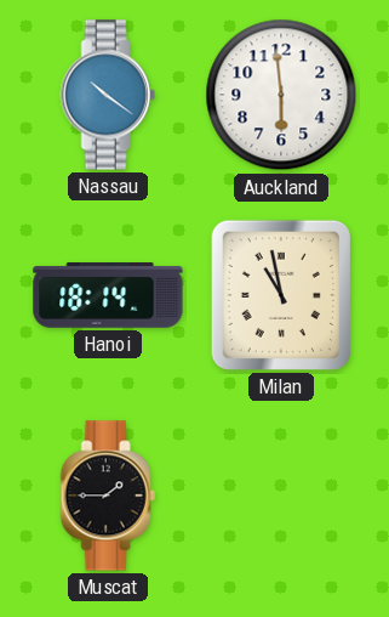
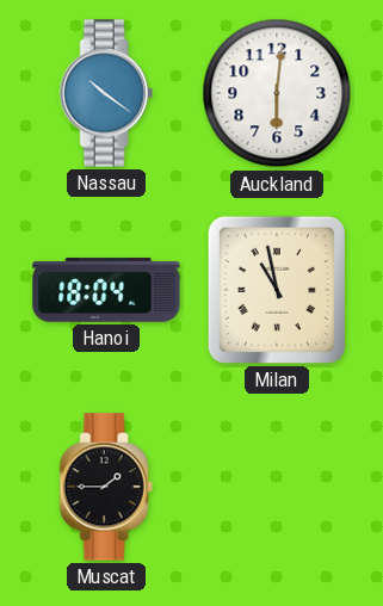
Auckland: 5:59 -> 6:01 (277, 93)
Hanoi: 18:14 -> 18:04 (106, 290)
